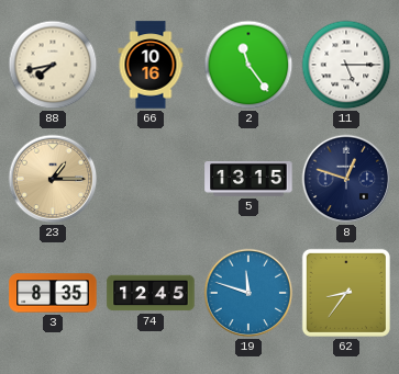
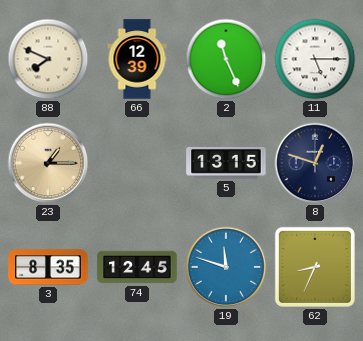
88: 7:43 -> 7:49 (48, 59)
66: 10:16 -> 12:39 (137, 59)
2: 11:24 -> 11:26 (226, 59)
62: 8:36 -> 8:34 (315, 267)
